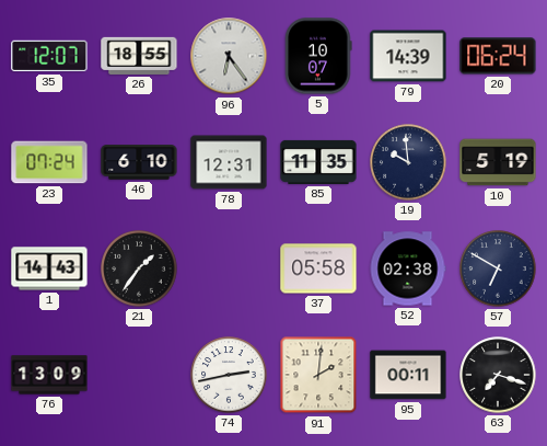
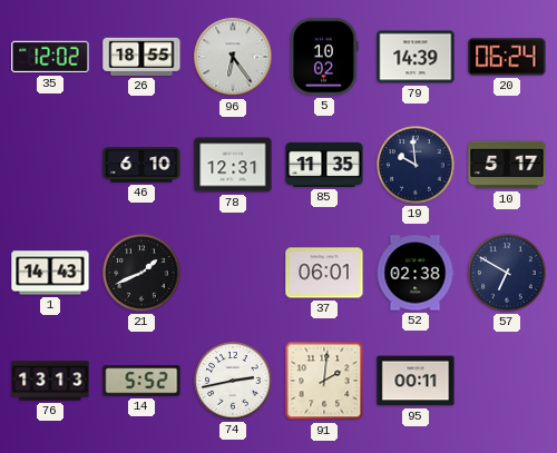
35: 12:07 -> 12:02 (50, 57)
5: 10:07 -> 10:02 (324, 57)
23: 07:24 -> none (49, 162)
10: 5:19 -> 5:17 (507, 165)
21: 1:36 -> 1:41 (141, 273)
37: 05:58 -> 06:01 (324, 273)
76: 13:09 -> 13:13 (50, 381)
14: none -> 5:52 (141, 381)
63: 7:18 -> none (498, 375)
